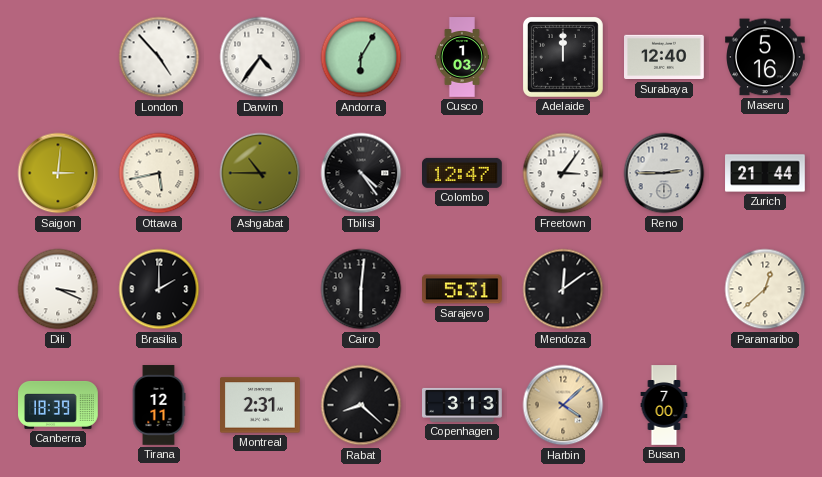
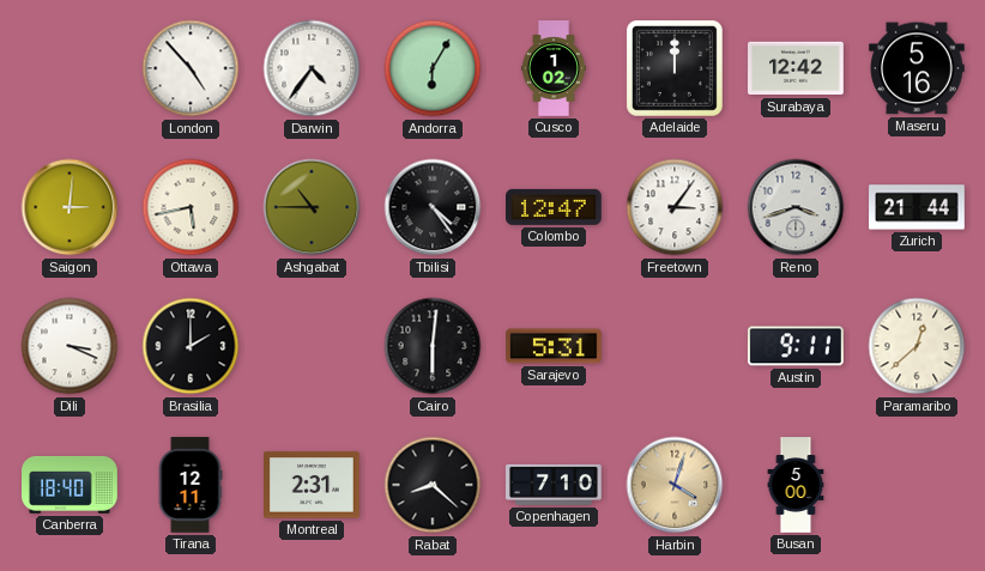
Cusco: 1:03 -> 1:02 (554, 68)
Surabaya: 12:40 -> 12:42 (797, 68)
Reno: 2:45 -> 3:42 (796, 207)
Mendoza: 12:09 -> none (563, 289)
Austin: none -> 9:11 (797, 346)
Canberra: 18:39 -> 18:40 (70, 485)
Copenhagen: 3:13 -> 7:10 (554, 485)
Harbin: 4:08 -> 4:03 (675, 485)
Busan: 7:00 -> 5:00 (796, 485)
